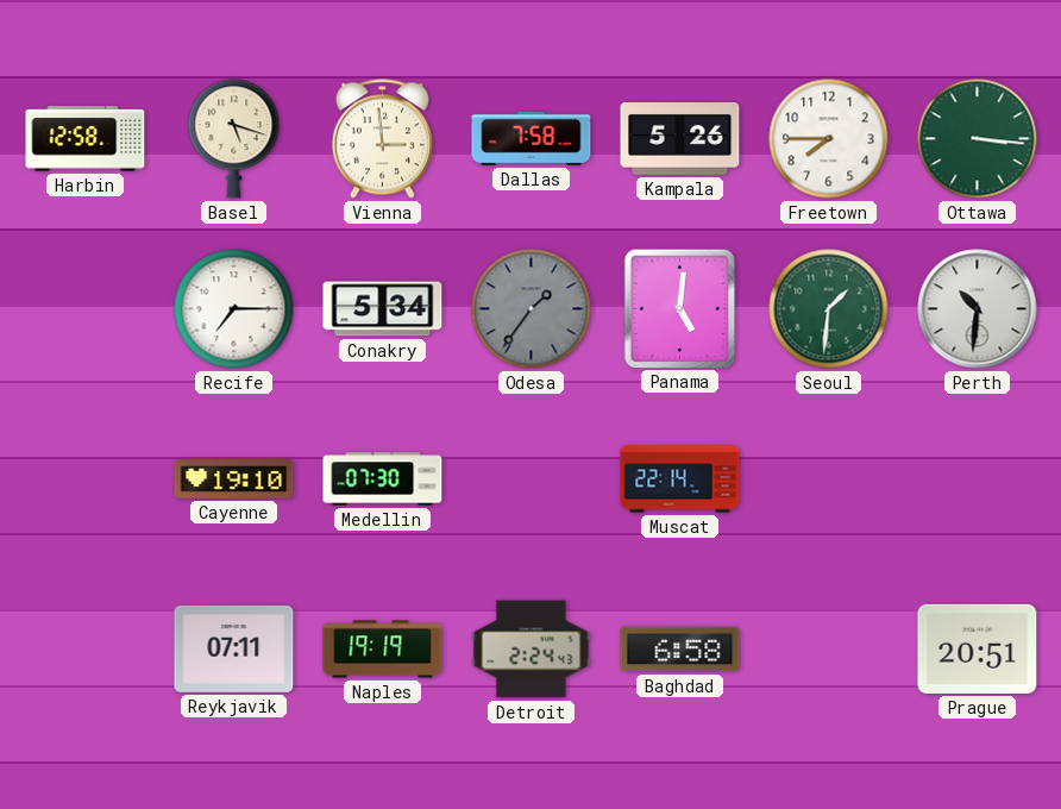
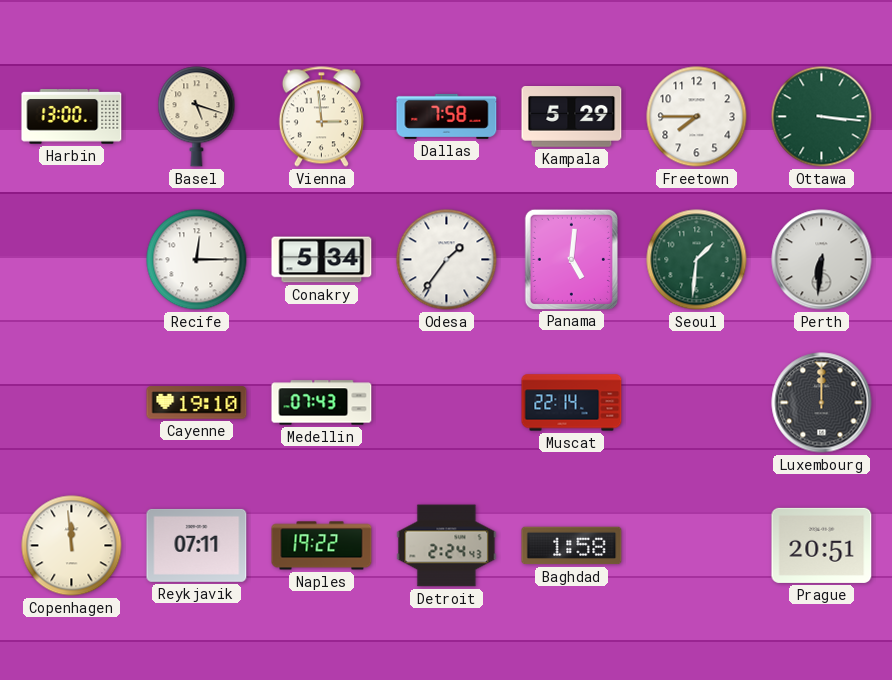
Harbin: 12:58 -> 13:00 (72, 117)
Kampala: 5:26 -> 5:29 (572, 117)
Recife: 7:15 -> 12:15 (197, 260)
Odesa dial: grey -> white (447, 260)
Perth: 10:31 -> 6:31 (822, 260)
Medellin: 07:30 -> 07:43 (322, 403)
Luxembourg: none -> 12:00 (822, 403)
Copenhagen: none -> 11:59 (72, 546)
Naples: 19:19 -> 19:22 (322, 546)
Baghdad: 6:58 -> 1:58 (572, 546)
